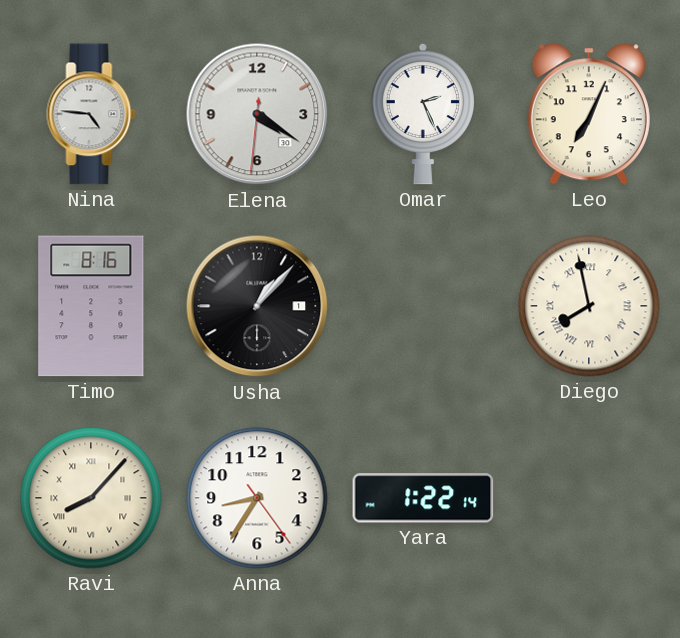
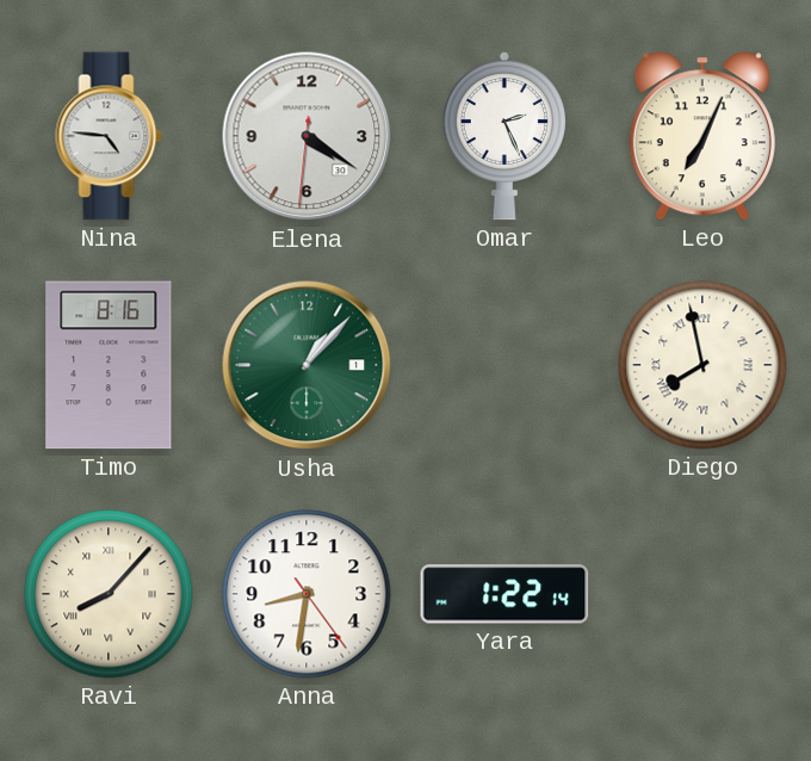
Usha dial: black -> green (307, 365)
Anna: 8:35 -> 8:31 (307, 594)
